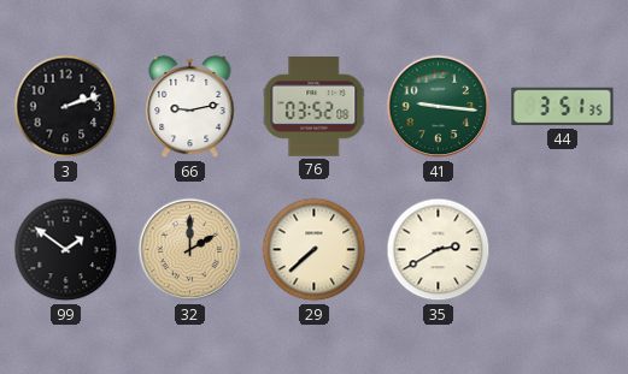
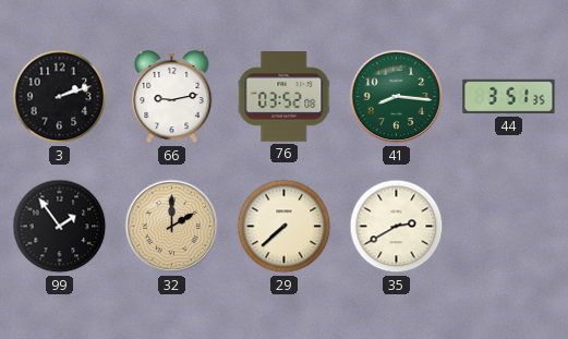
41: 9:16 -> 8:16 (397, 97)
99: 1:51 -> 1:54 (60, 227)
